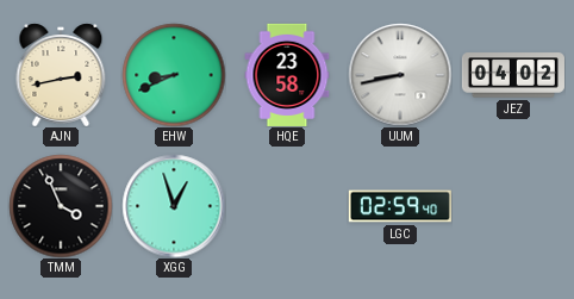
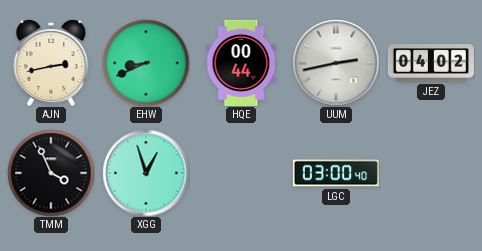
HQE: 23:58 -> 00:44 (241, 63)
UUM: 8:43 -> 2:43 (336, 63)
LGC: 02:59 -> 03:00 (336, 173)
